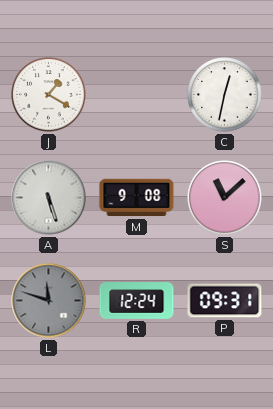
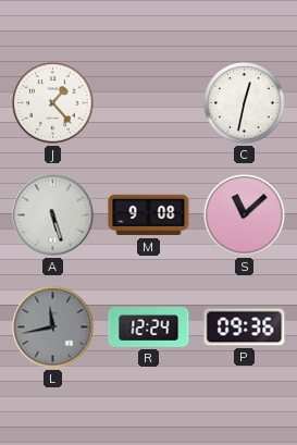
J: 1:20 -> 1:23 (53, 103)
L: 11:48 -> 11:43 (53, 327)
P: 09:31 -> 09:36 (245, 327)
